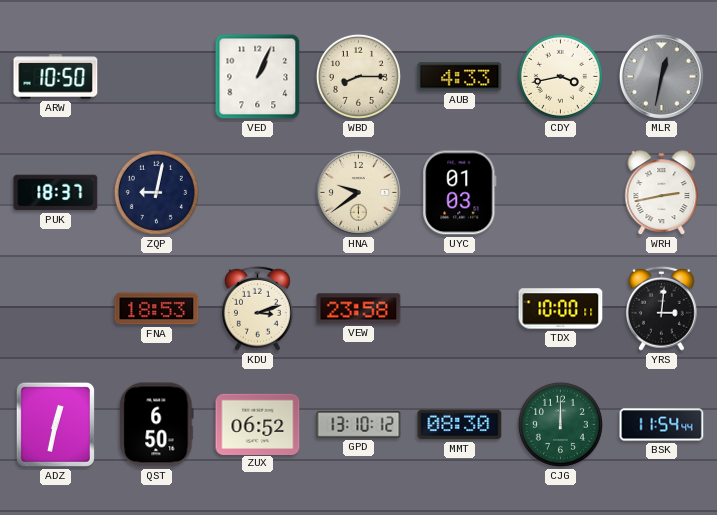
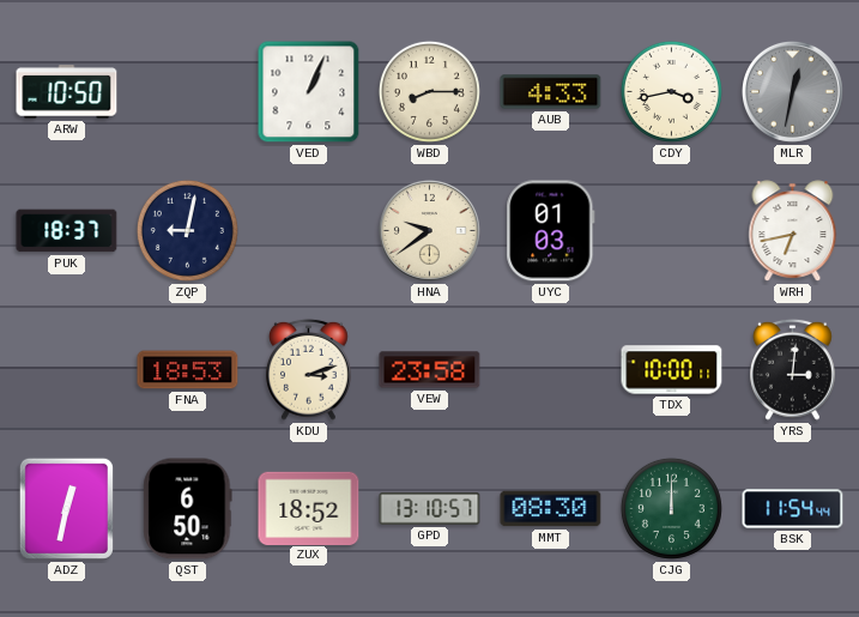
WRH: 2:43 -> 6:43 (793, 231)
ZUX: 06:52 -> 18:52 (309, 508)
GPD: 13:10:12 -> 13:10:57 (430, 509)
